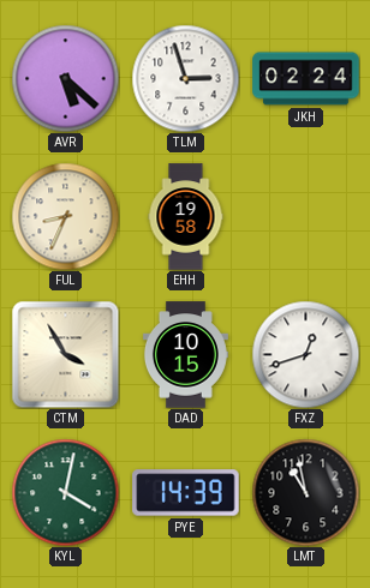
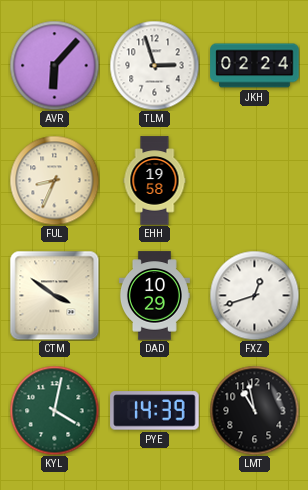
AVR: 5:22 -> 6:07 (54, 65)
CTM: 3:55 -> 3:51 (54, 295)
DAD: 10:15 -> 10:29 (154, 296)
